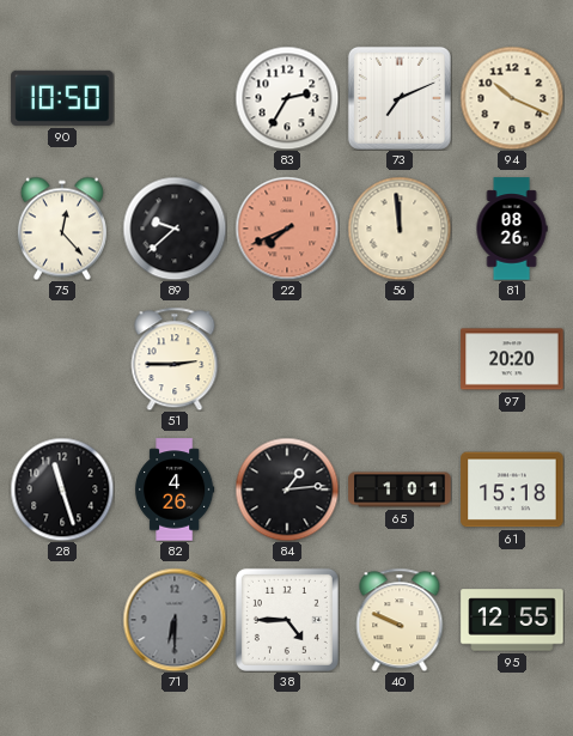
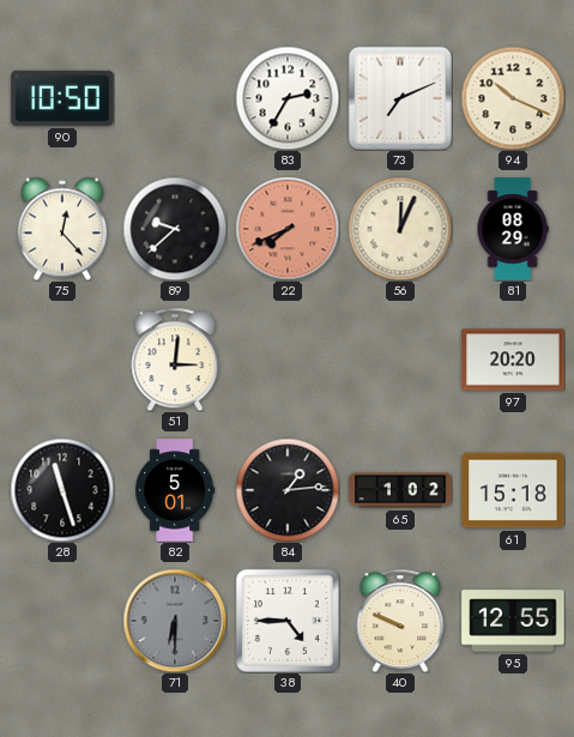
56: 11:59 -> 12:04 (400, 229)
81: 08:26 -> 08:29 (513, 229)
51: 2:45 -> 3:01 (175, 360)
82: 4:26 -> 5:01 (175, 490)
65: 1:01 -> 1:02 (400, 490)
